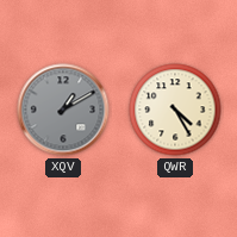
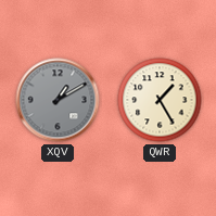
QWR: 4:25 -> 1:25 (160, 100)
